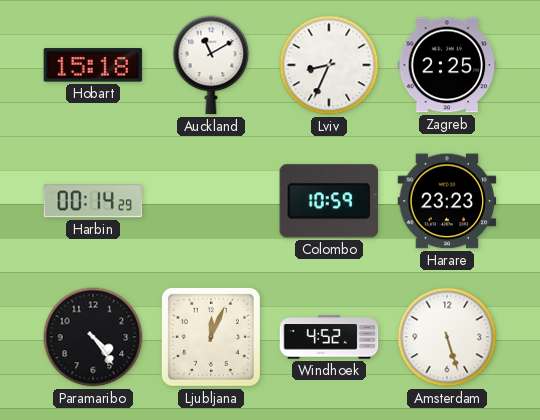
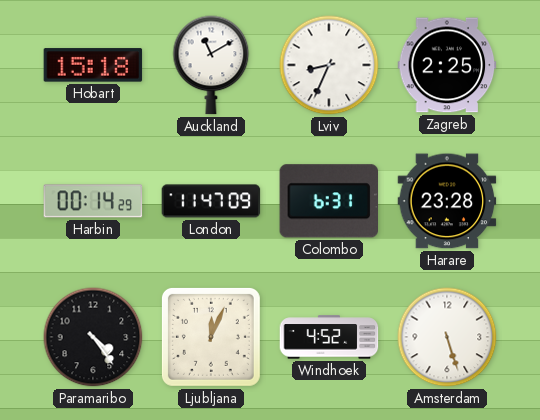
London: none -> 11:47 (211, 201)
Colombo: 10:59 -> 6:31 (328, 201)
Harare: 23:23 -> 23:28 (447, 201)
